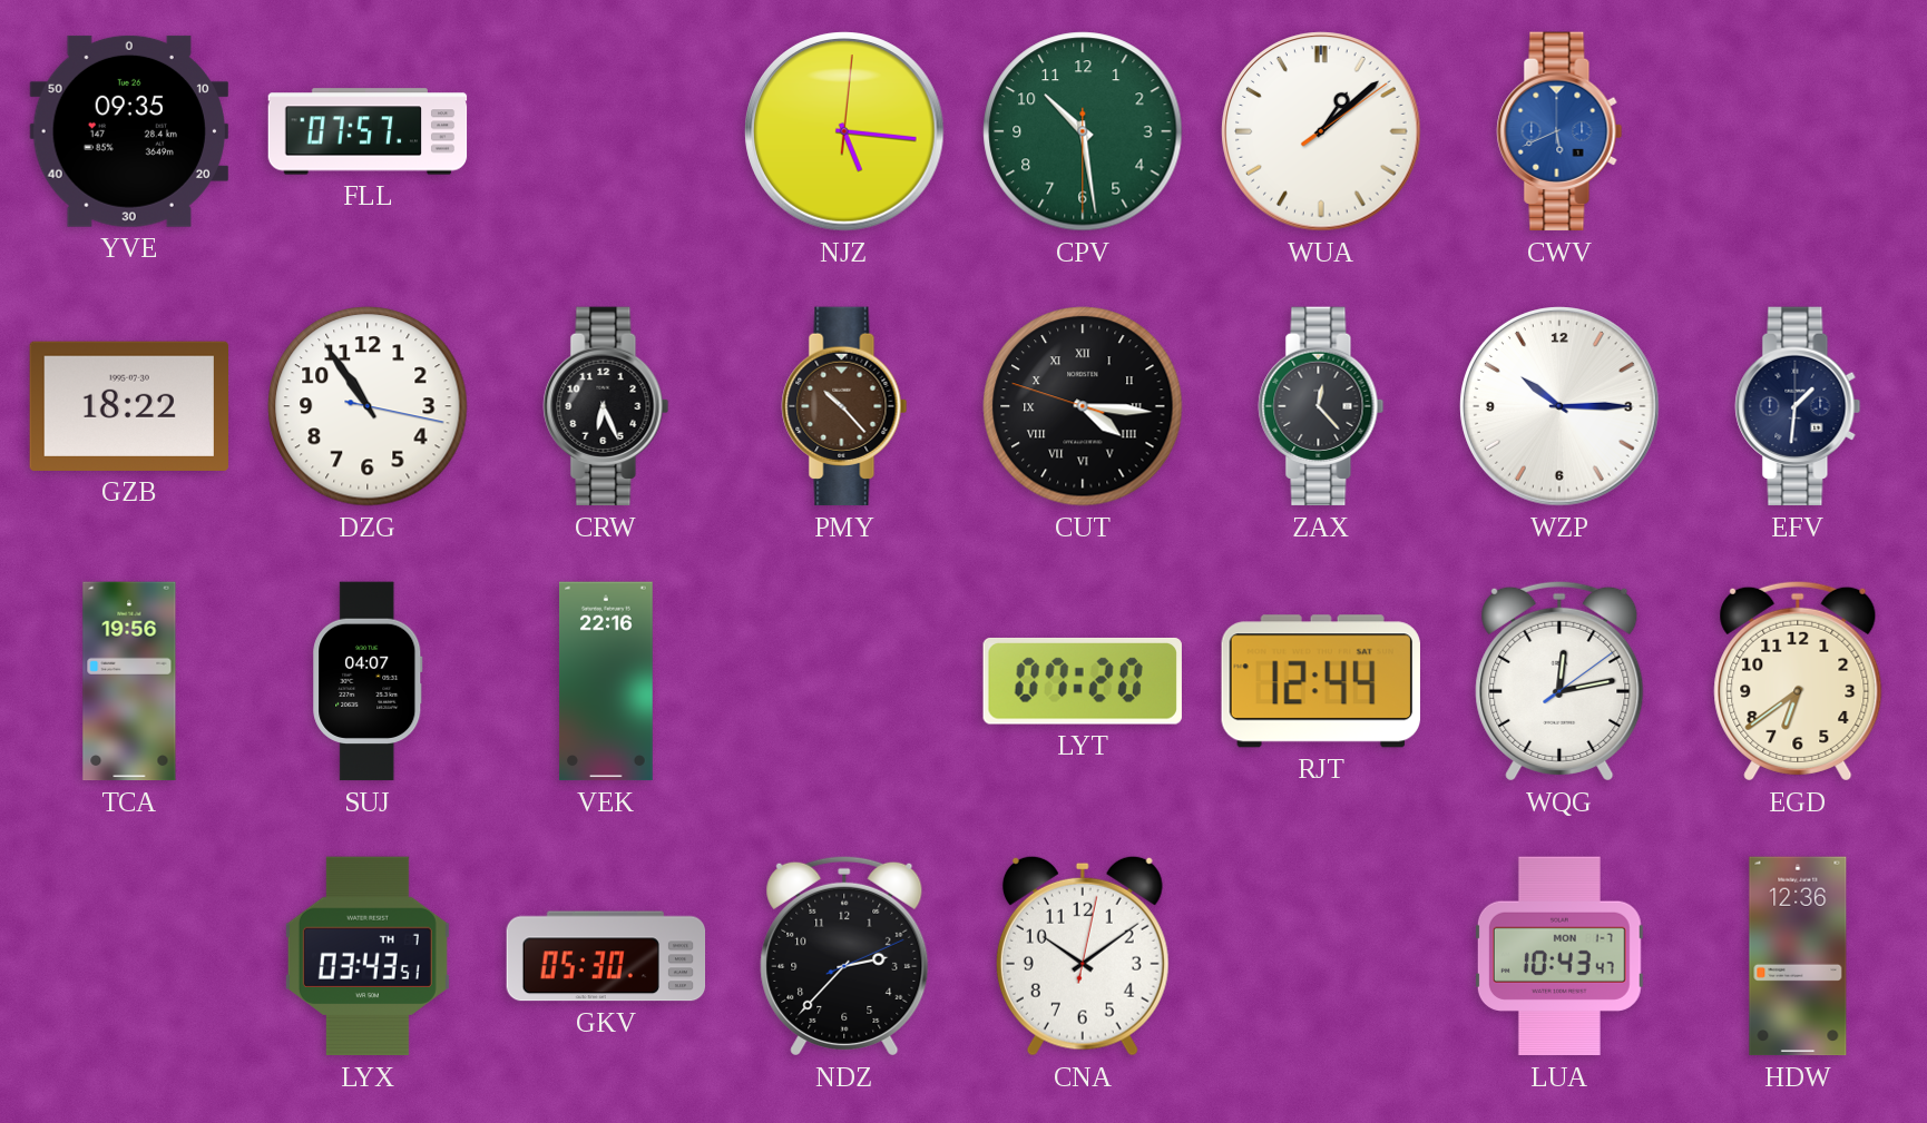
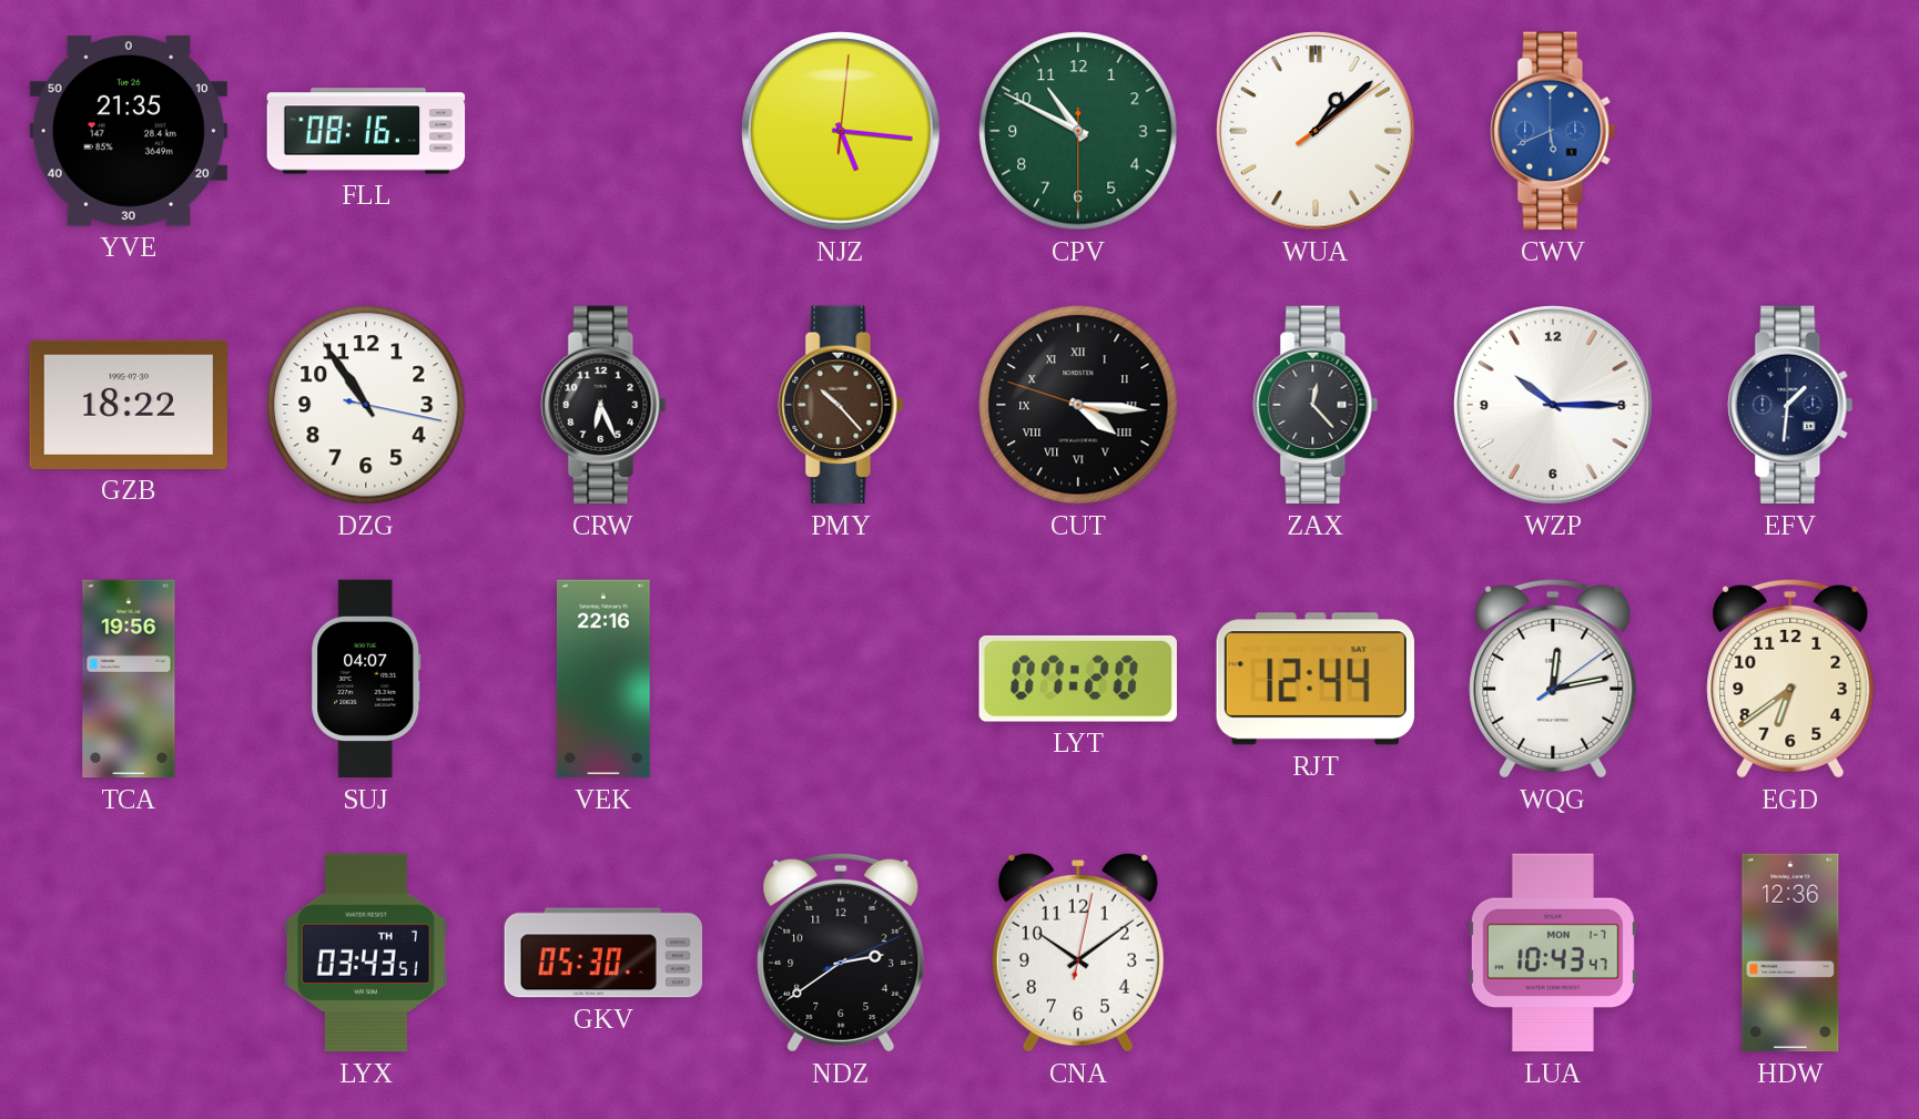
YVE: 09:35 -> 21:35 (128, 131)
FLL: 07:57 -> 08:16 (366, 131)
CPV: 10:28 -> 10:49 (1078, 131)
NDZ: 2:37 -> 2:39 (841, 953)
